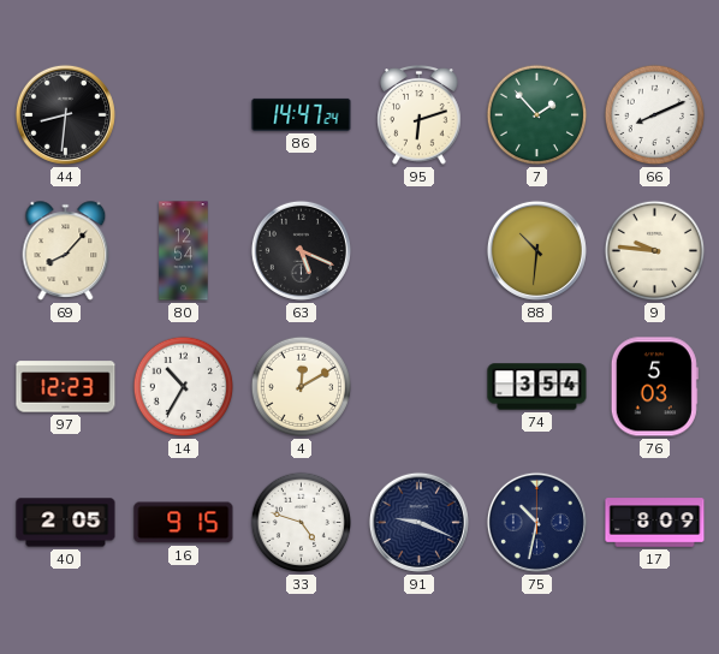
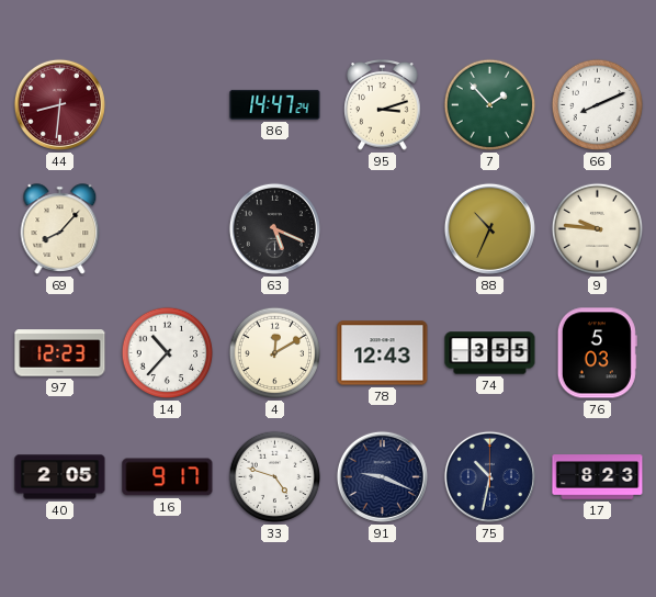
44 dial: black -> burgundy (59, 104)
95: 6:12 -> 3:12 (383, 105)
80: 12:54 -> none (184, 251)
88: 10:31 -> 10:34 (489, 228)
14: 10:35 -> 10:37 (168, 353)
78: none -> 12:43 (383, 353)
74: 3:54 -> 3:55 (490, 353)
16: 9:15 -> 9:17 (168, 477)
17: 8:09 -> 8:23 (598, 477)
